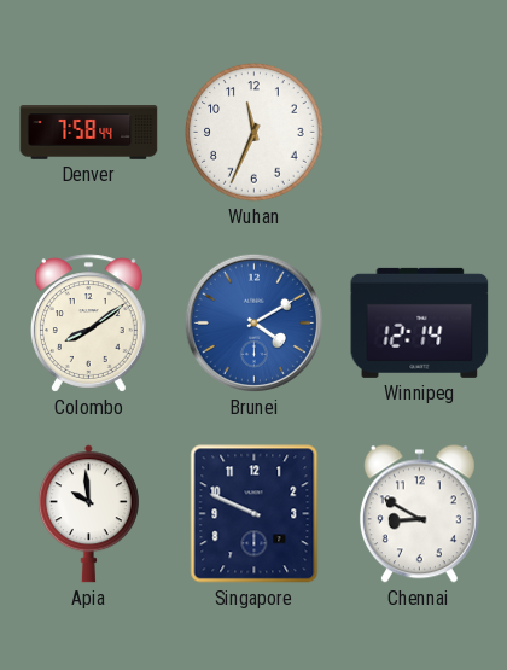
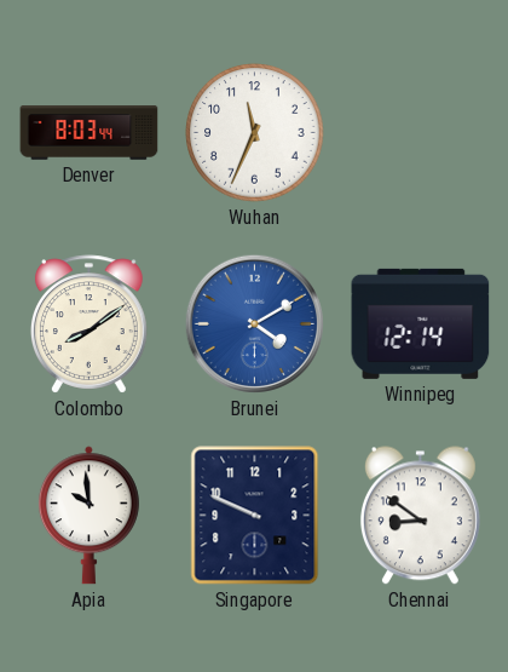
Denver: 7:58 -> 8:03 (90, 133)
Chennai: 8:50 -> 8:51 (420, 516)
